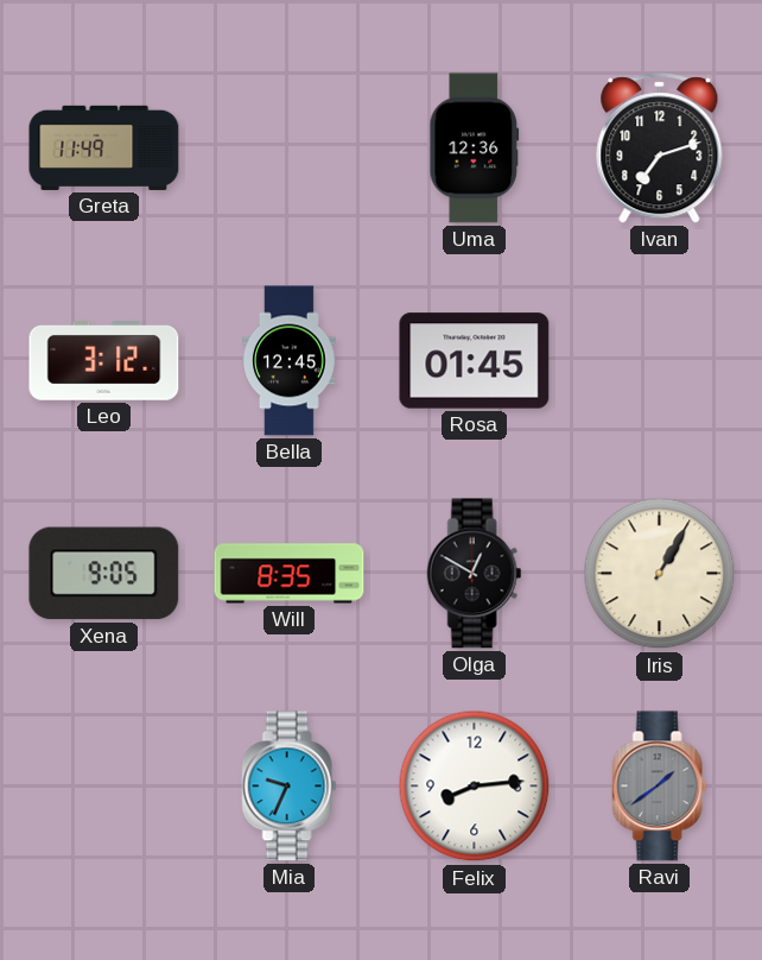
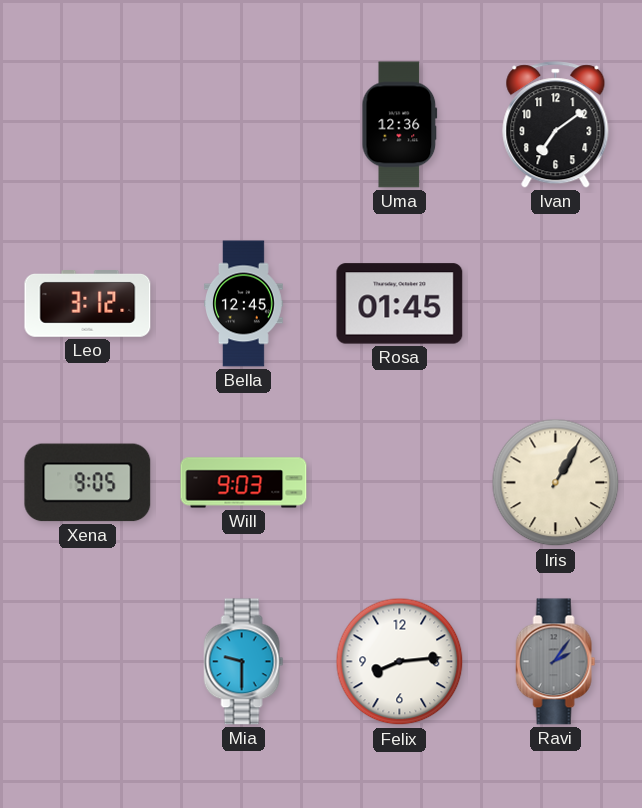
Greta: 11:49 -> none (104, 147)
Ivan: 7:12 -> 7:09 (556, 125)
Will: 8:35 -> 9:03 (244, 483)
Olga: 12:50 -> none (475, 574)
Mia: 9:34 -> 9:30 (244, 662)
Ravi: 1:39 -> 2:06 (556, 662)
